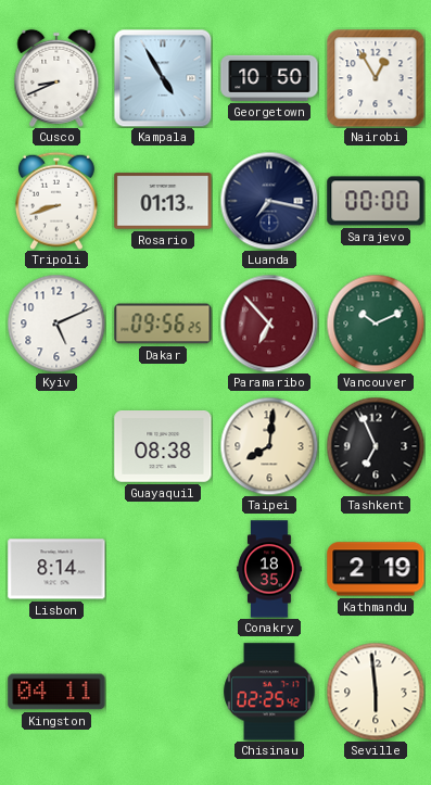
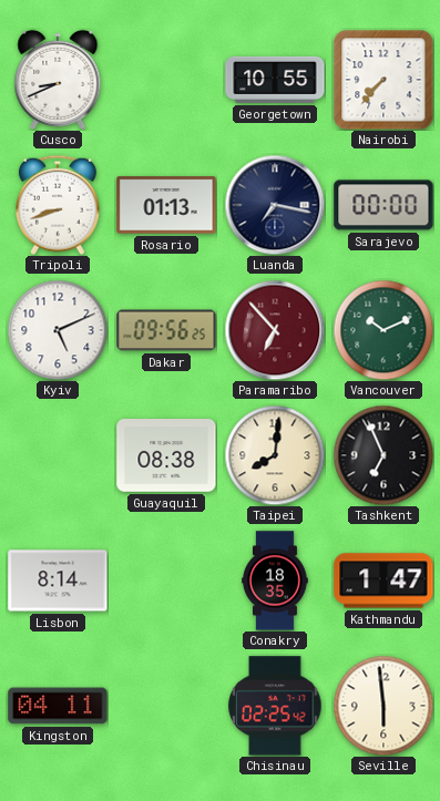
Kampala: 4:55 -> none (163, 78)
Georgetown: 10:50 -> 10:55 (275, 80)
Nairobi: 12:55 -> 7:37 (383, 80)
Kathmandu: 2:19 -> 1:47 (383, 581)
